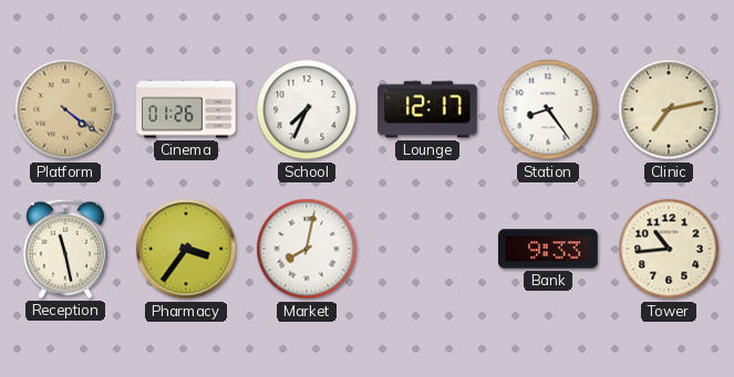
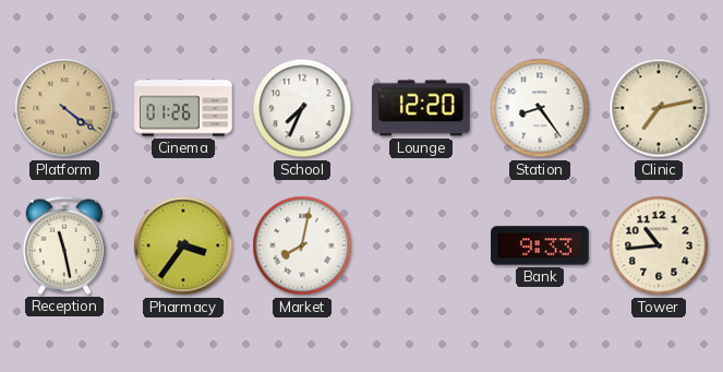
Lounge: 12:17 -> 12:20 (421, 108)
